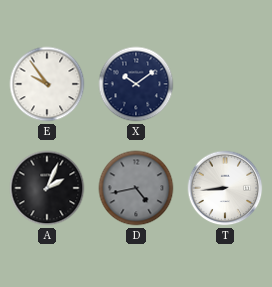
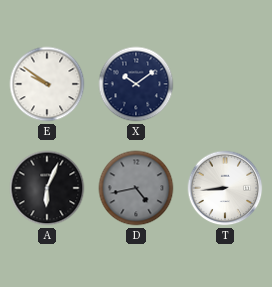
E: 9:54 -> 9:51 (47, 84)
A: 2:04 -> 6:04 (47, 188)
